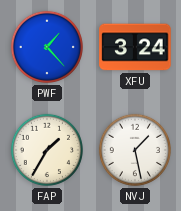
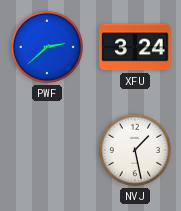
PWF: 1:23 -> 2:38 (47, 47)
FAP: 1:35 -> none (47, 150)
